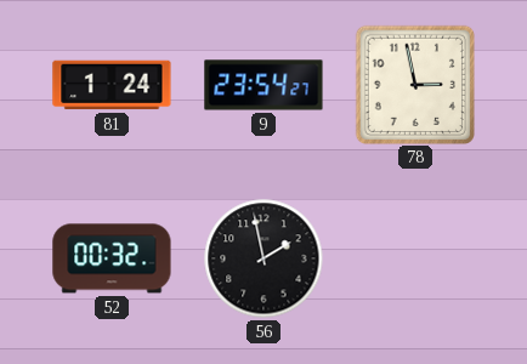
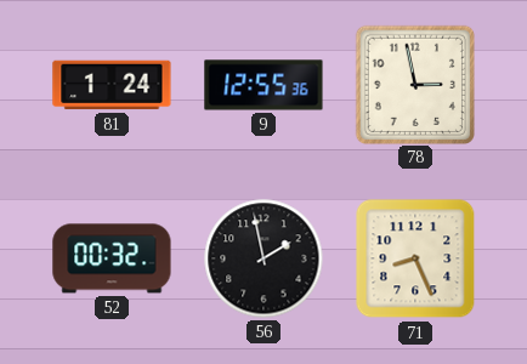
9: 23:54 -> 12:55 (263, 85)
71: none -> 8:26 (415, 258)
